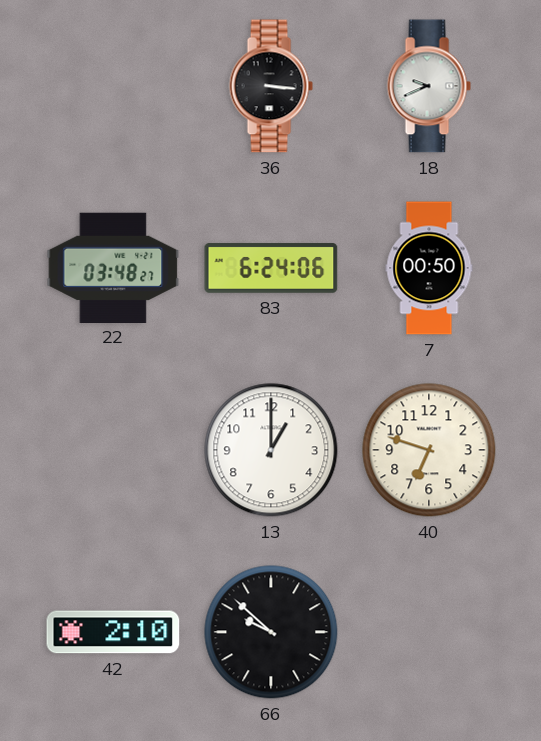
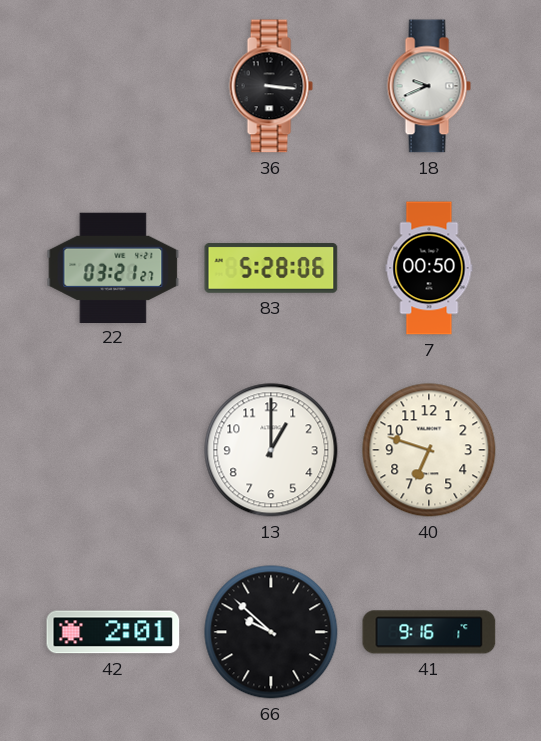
22: 03:48 -> 03:21 (113, 267)
83: 6:24 -> 5:28 (271, 268)
42: 2:10 -> 2:01 (113, 632)
41: none -> 9:16 (429, 632)
